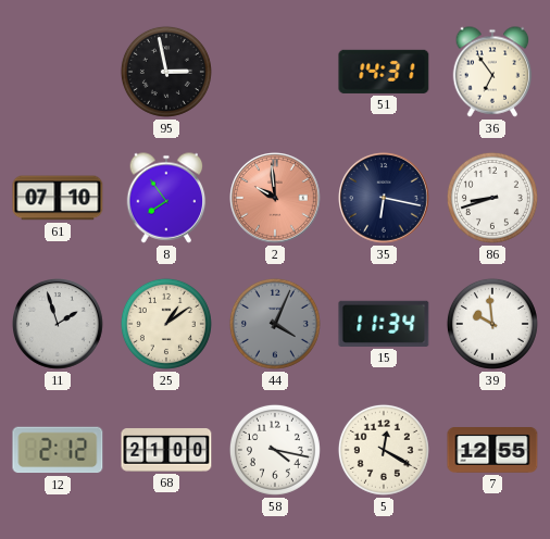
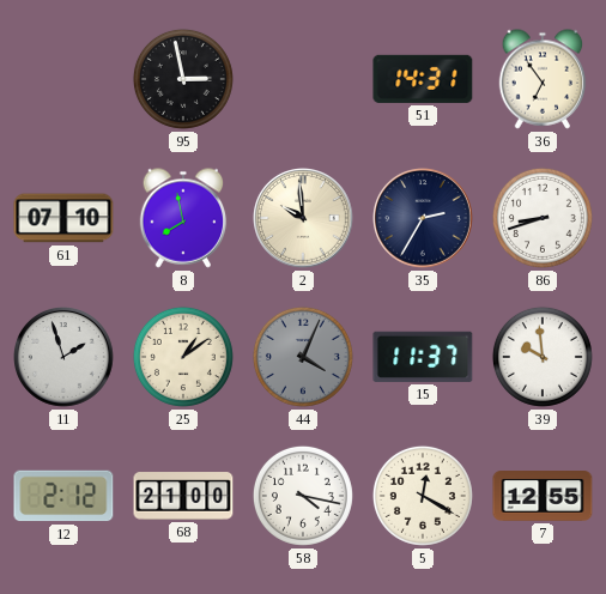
8: 7:54 -> 7:58 (183, 218)
2 dial: salmon -> cream (304, 219)
35: 6:17 -> 2:35 (424, 219)
15: 11:34 -> 11:37 (423, 357)
